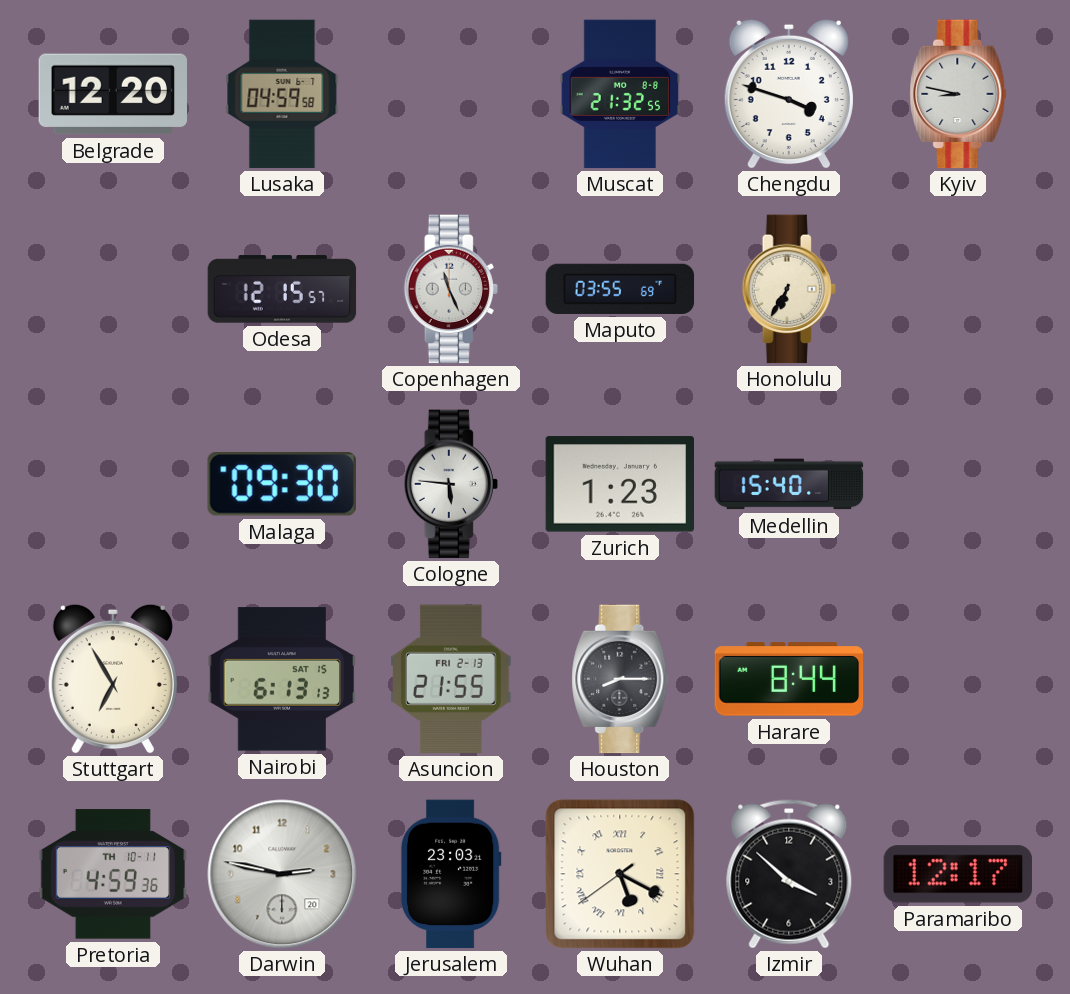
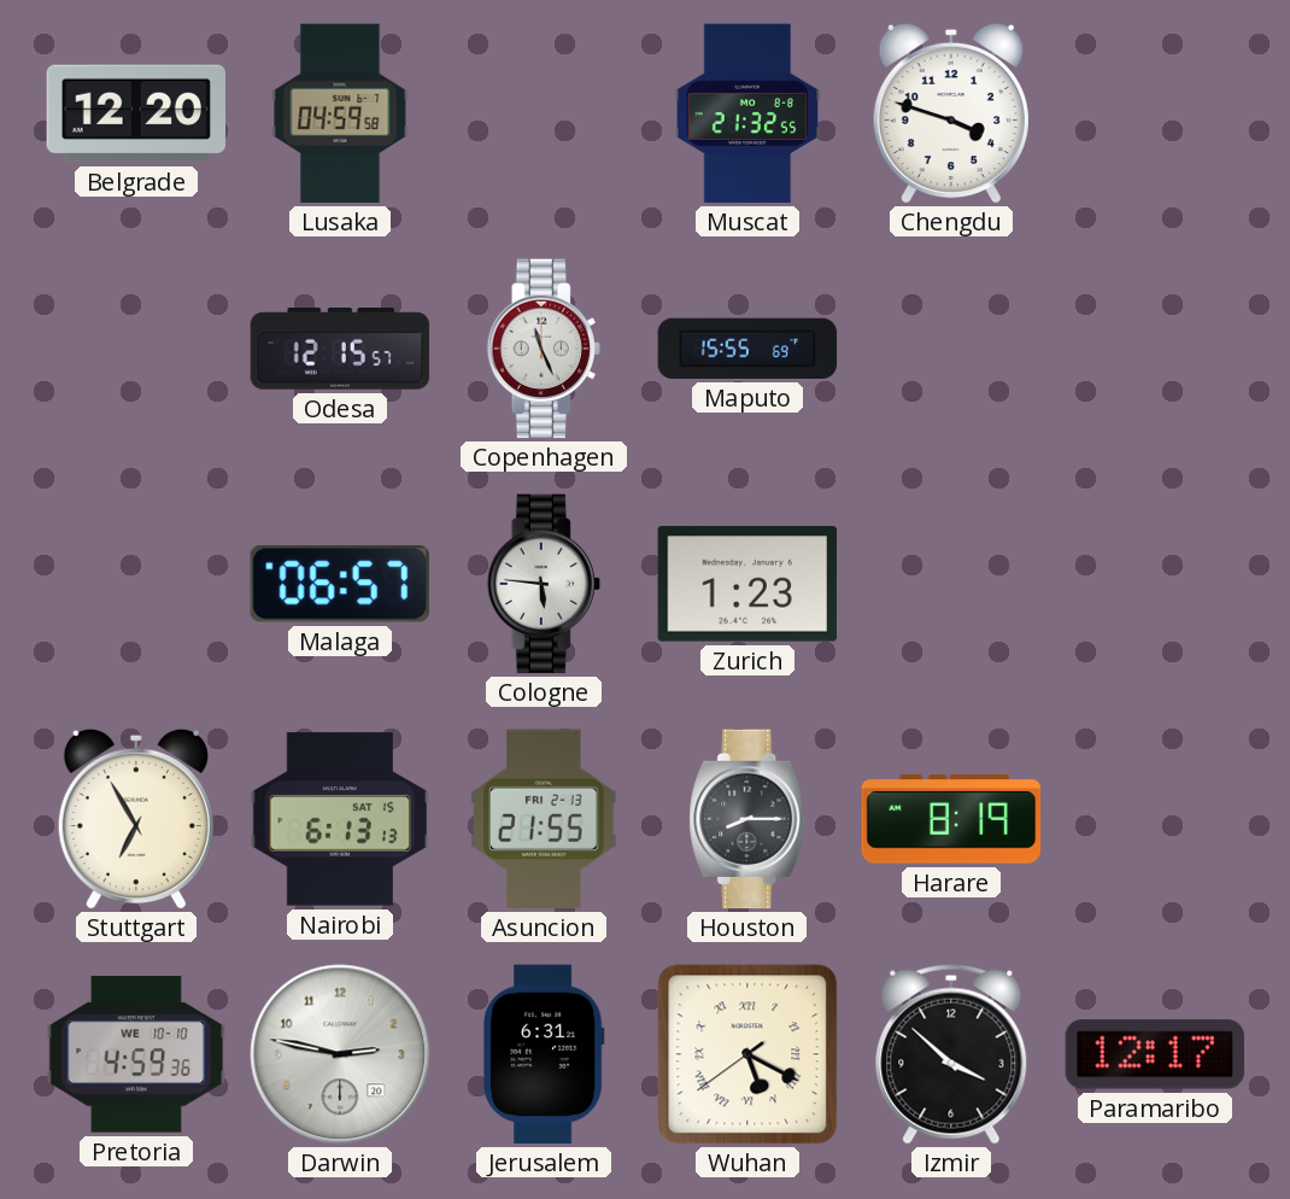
Kyiv: 8:47 -> none (958, 94)
Maputo: 03:55 -> 15:55 (747, 349)
Honolulu: 6:35 -> none (789, 289)
Malaga: 09:30 -> 06:57 (340, 585)
Medellin: 15:40 -> none (789, 484)
Harare: 8:44 -> 8:19 (951, 819)
Pretoria date: TH 10-11 -> WE 10-10 (136, 1054)
Jerusalem: 23:03 -> 6:31 (544, 1054)
